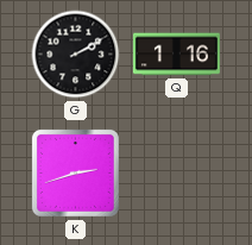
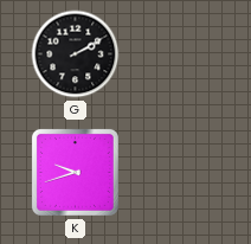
Q: 1:16 -> none (176, 55)
K: 2:42 -> 9:42 (75, 172)
